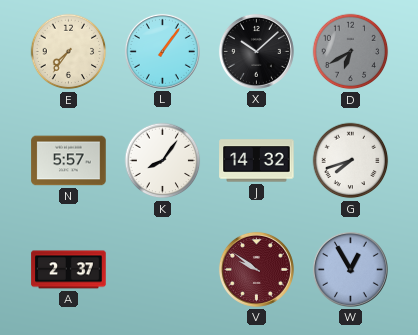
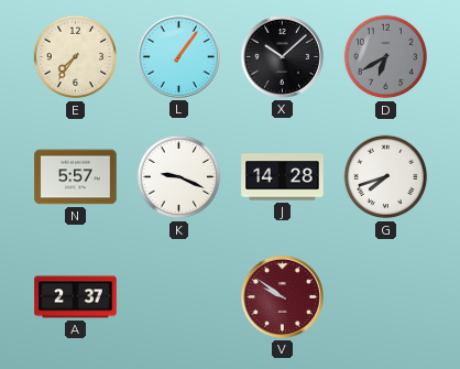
K: 8:06 -> 9:19 (179, 177)
J: 14:32 -> 14:28 (283, 177)
W: 12:55 -> none (350, 269)
